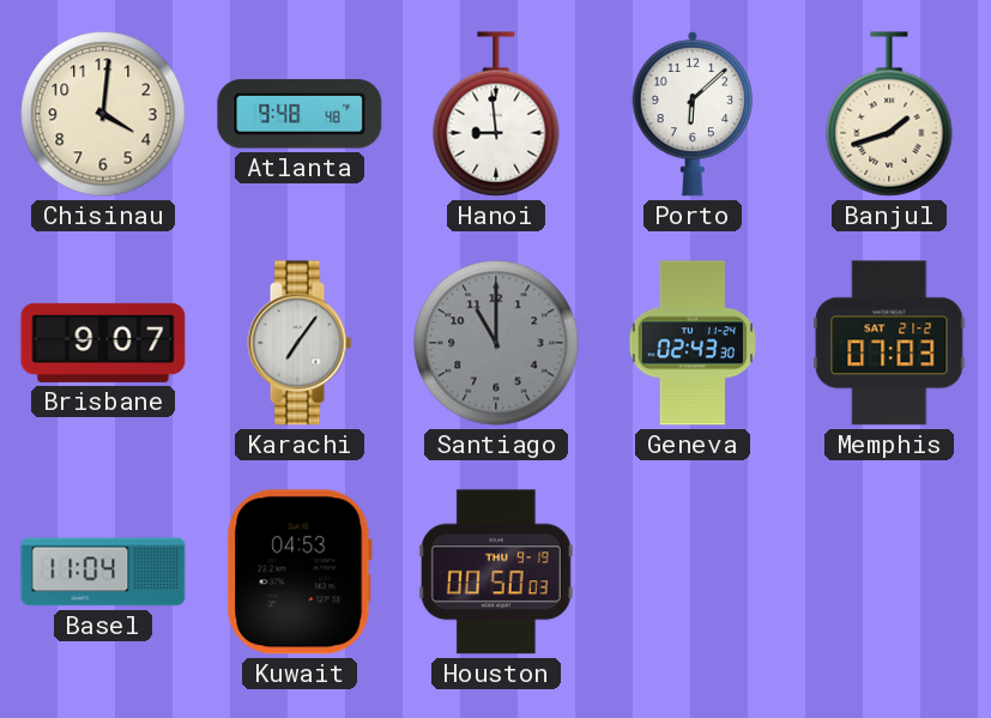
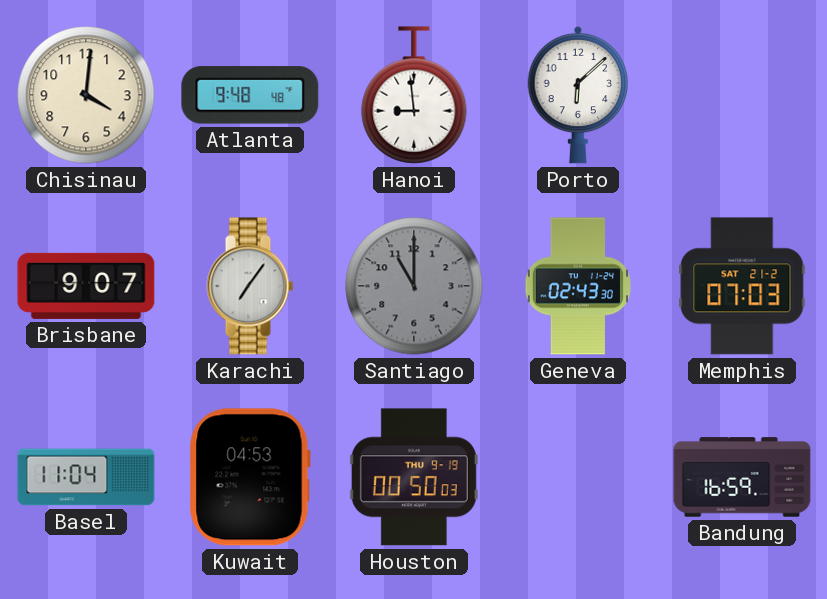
Banjul: 1:42 -> none (889, 114)
Bandung: none -> 16:59 (742, 477)
